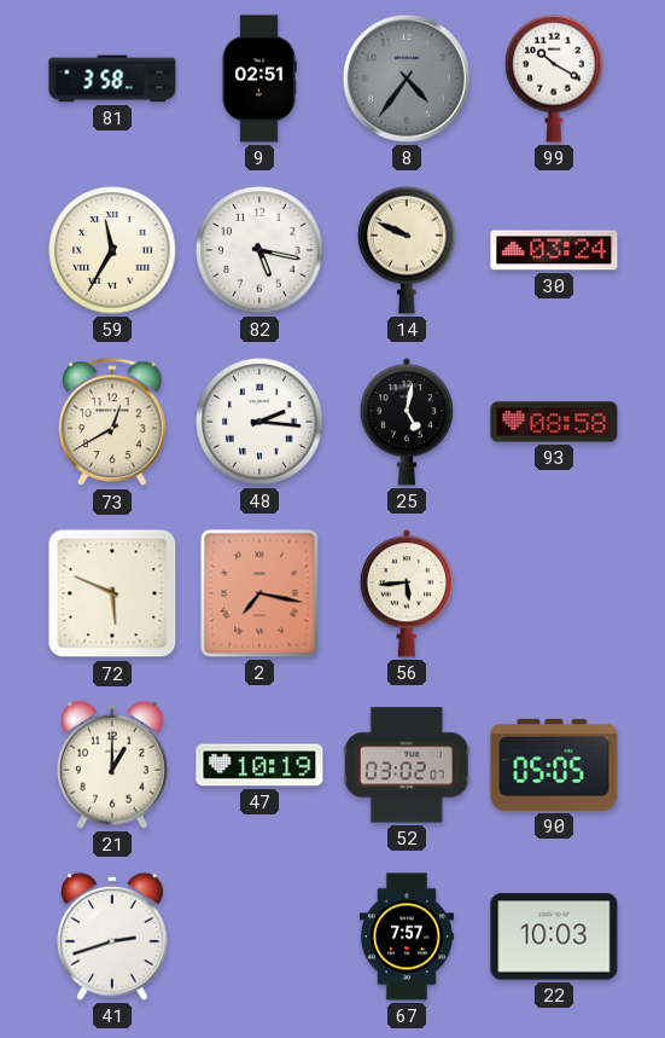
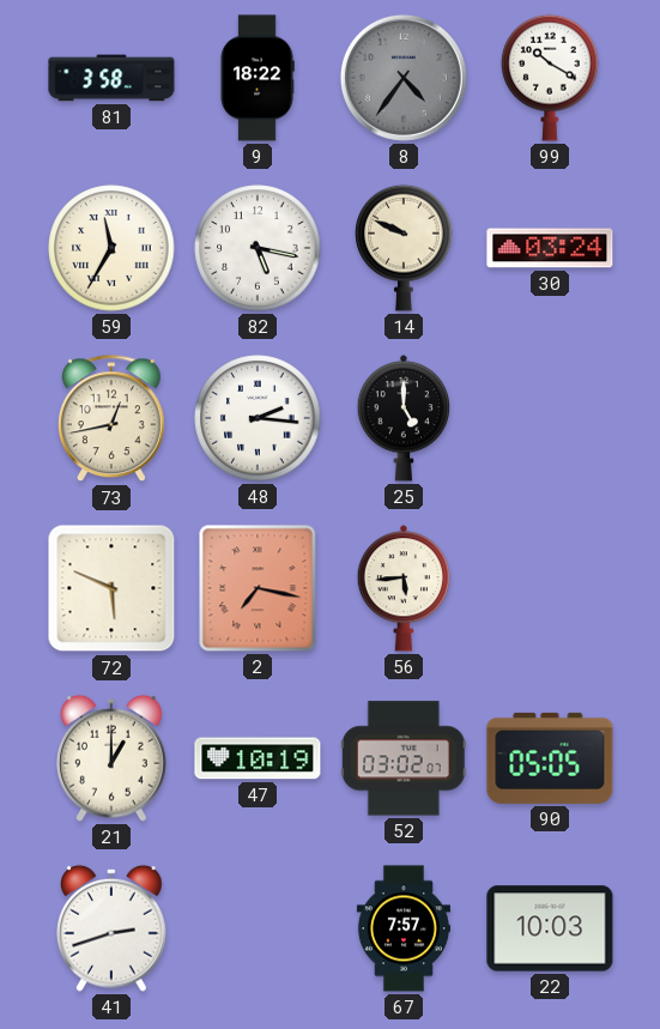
9: 02:51 -> 18:22 (258, 78)
73: 12:40 -> 12:43 (111, 419)
25: 5:02 -> 5:00 (402, 418)
93: 08:58 -> none (554, 422)
